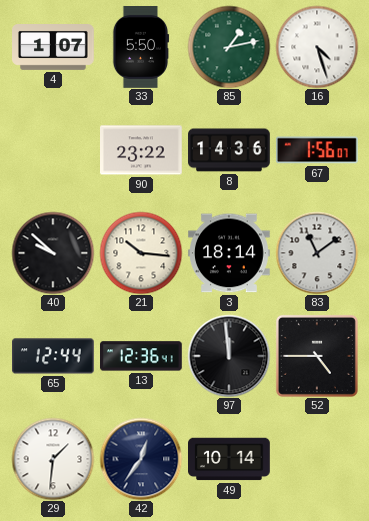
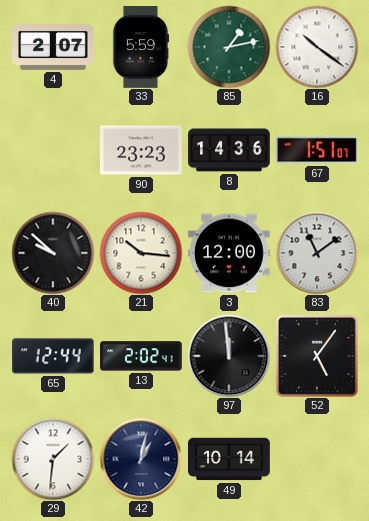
4: 1:07 -> 2:07 (53, 48)
33: 5:50 -> 5:59 (141, 48)
16: 4:27 -> 10:21 (317, 47)
90: 23:22 -> 23:23 (142, 150)
67: 1:56 -> 1:51 (317, 150)
3: 18:14 -> 12:00 (230, 253)
13: 12:36 -> 2:02 (142, 356)
52: 4:45 -> 5:06 (317, 356)
42: 12:36 -> 1:02 (141, 459)
